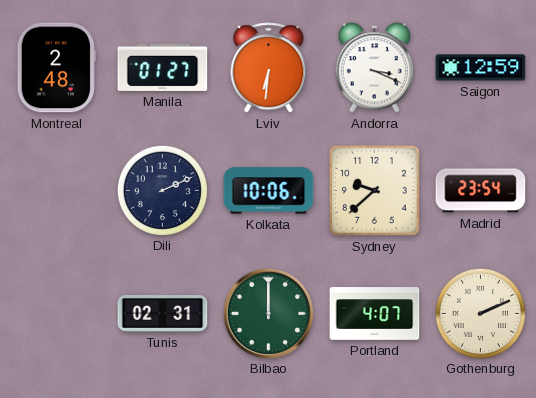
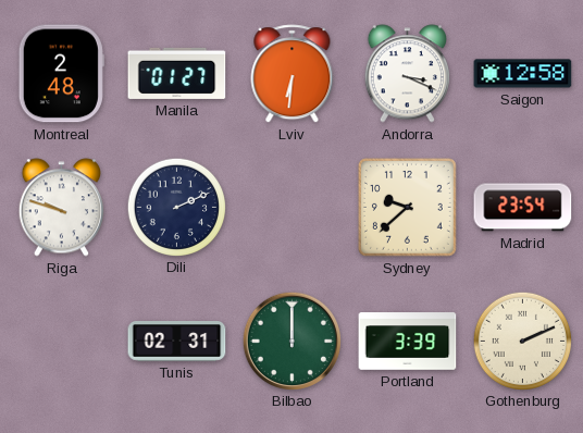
Saigon: 12:59 -> 12:58 (523, 74)
Riga: none -> 9:48 (61, 208)
Kolkata: 10:06 -> none (269, 191)
Portland: 4:07 -> 3:39 (408, 342)
